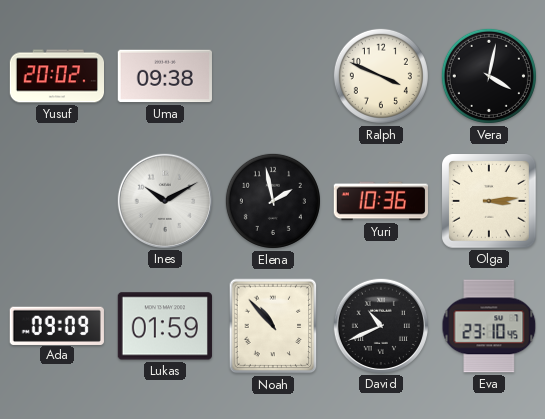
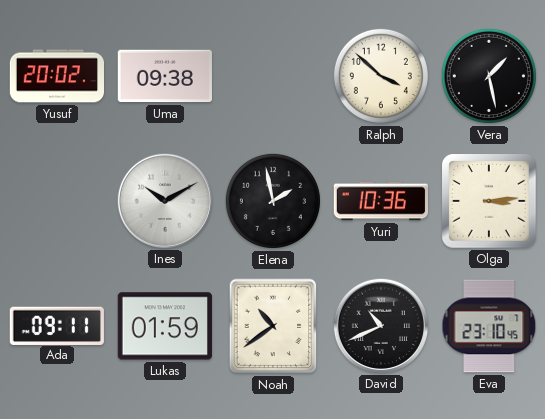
Ralph: 3:49 -> 3:52 (381, 76)
Vera: 4:02 -> 1:28 (489, 76)
Ada: 09:09 -> 09:11 (57, 325)
Noah: 10:53 -> 10:39 (273, 326)
